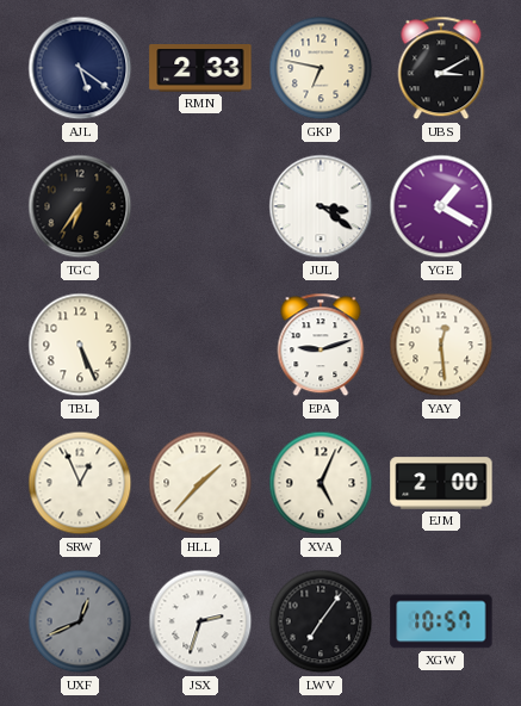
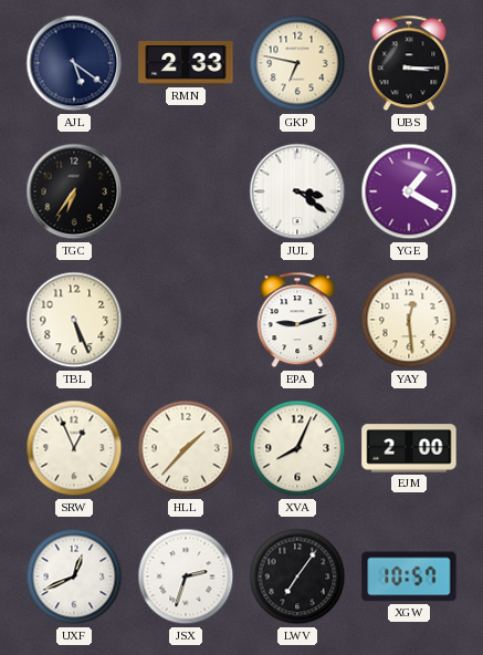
UBS: 3:10 -> 3:15 (409, 63)
XVA: 5:04 -> 8:04 (297, 448)
UXF dial: grey -> white (74, 576)
